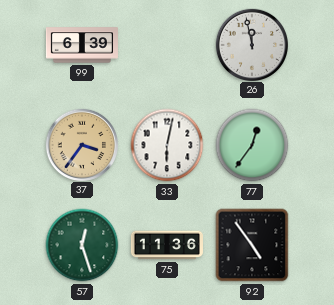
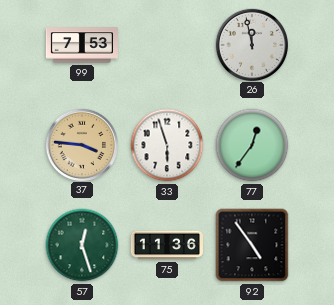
99: 6:39 -> 7:53 (82, 45)
37: 3:36 -> 3:46 (81, 144)
33: 6:02 -> 5:57 (167, 145)
